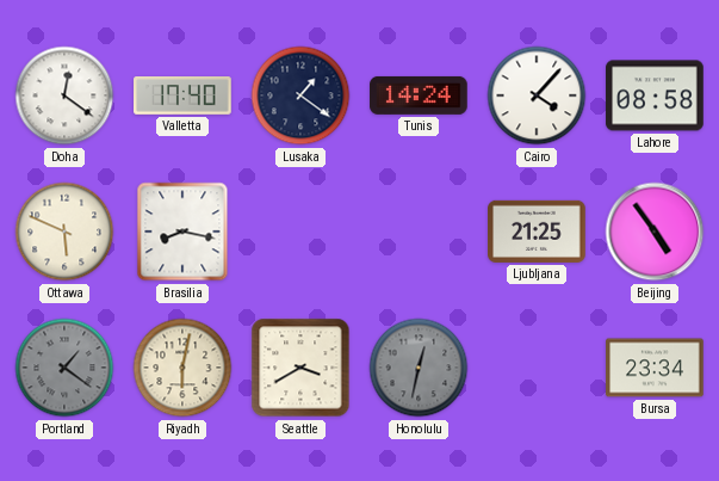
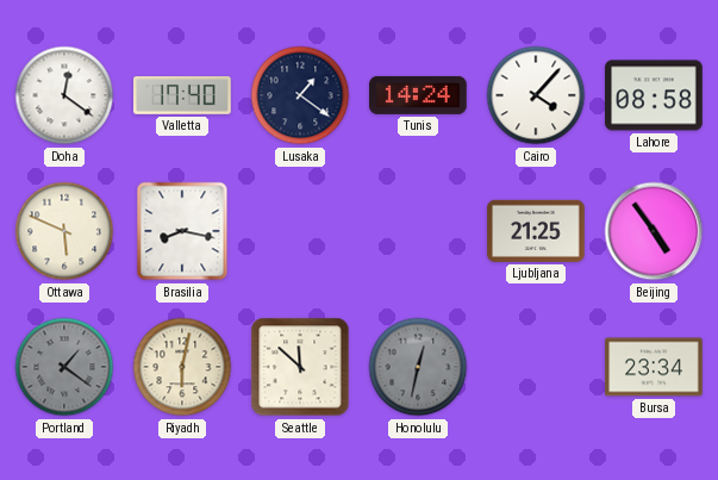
Seattle: 3:40 -> 11:52 (300, 367)
